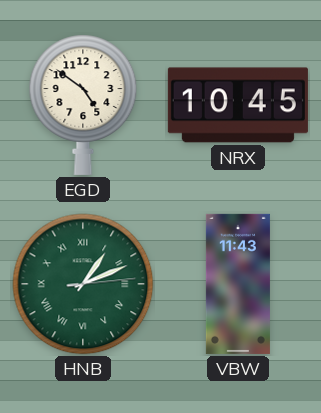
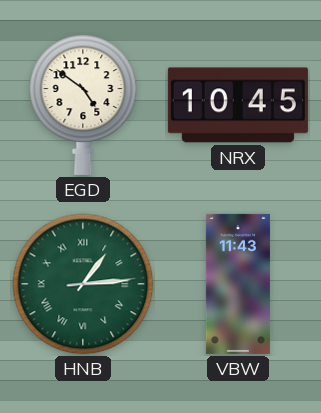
HNB: 1:11 -> 1:14 (83, 284)
